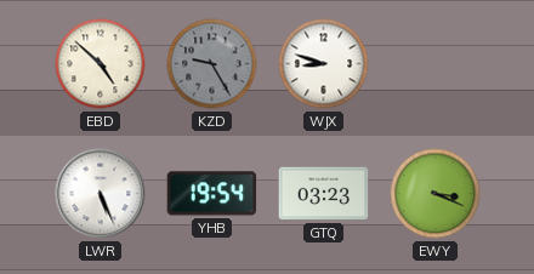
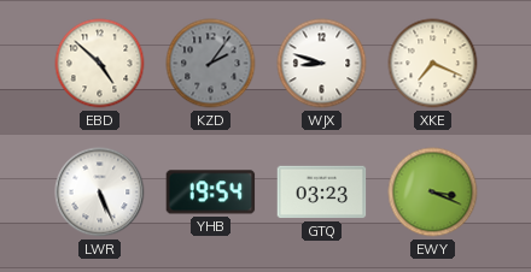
KZD: 9:25 -> 2:06 (211, 64)
XKE: none -> 7:19 (433, 64)
